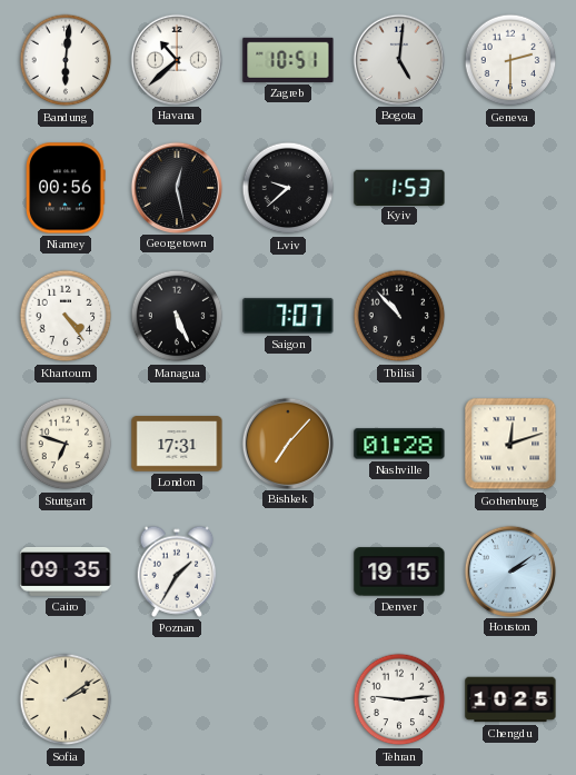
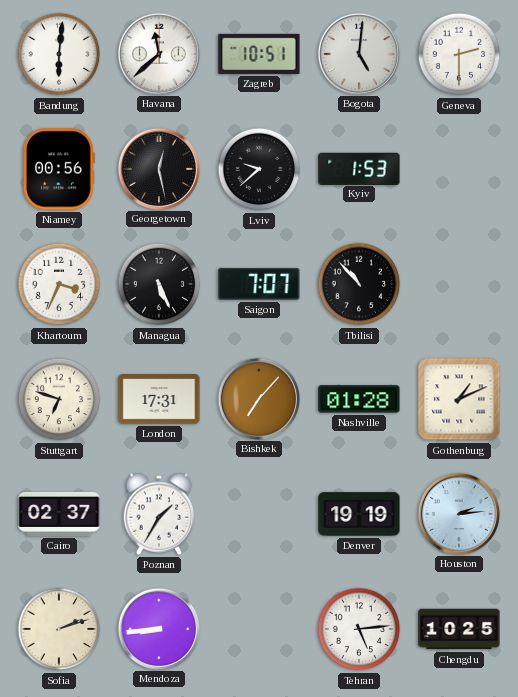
Havana: 10:38 -> 11:38 (158, 53)
Khartoum: 4:24 -> 3:34 (59, 284)
Gothenburg: 12:12 -> 1:11 (459, 399)
Cairo: 09:35 -> 02:37 (59, 514)
Denver: 19:15 -> 19:19 (359, 514)
Houston: 2:09 -> 2:14 (458, 513)
Sofia: 2:09 -> 2:12 (59, 629)
Mendoza: none -> 8:44 (158, 628)
Tehran: 9:14 -> 5:14 (359, 629)
